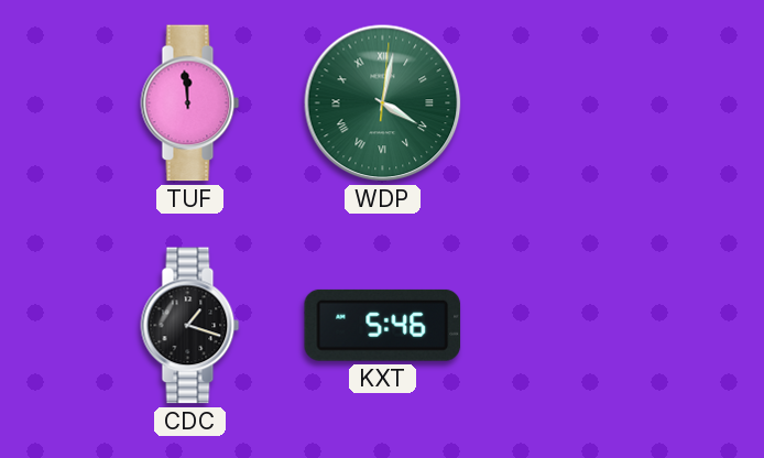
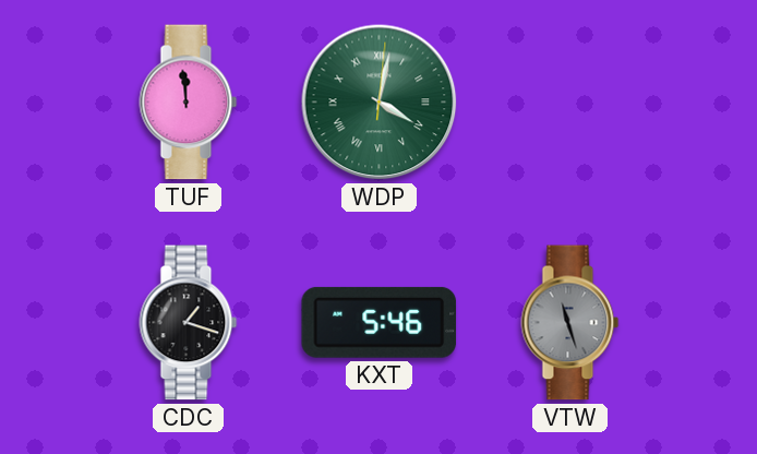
VTW: none -> 11:27 (570, 323)
